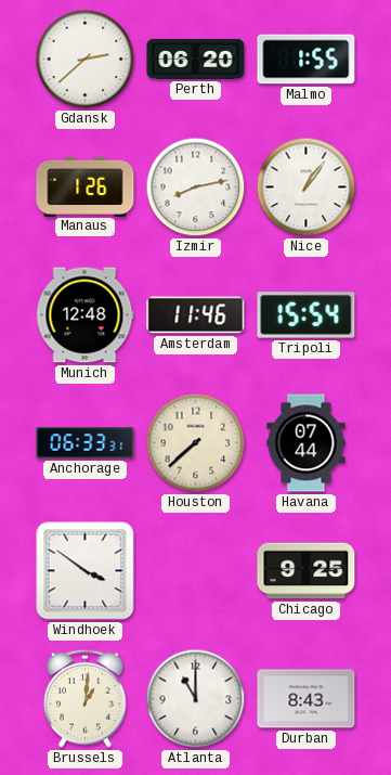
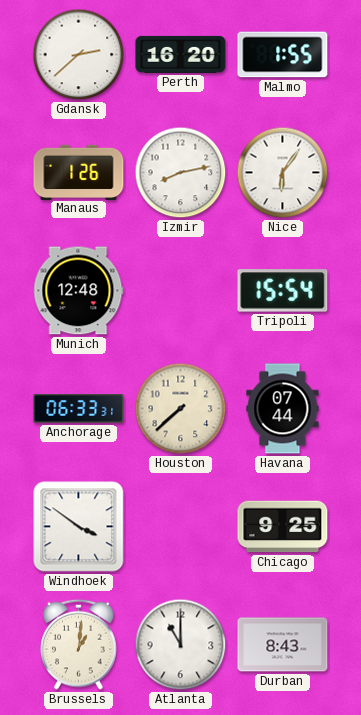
Perth: 06:20 -> 16:20 (181, 54)
Nice: 1:06 -> 6:06 (283, 173)
Amsterdam: 11:46 -> none (196, 315)
